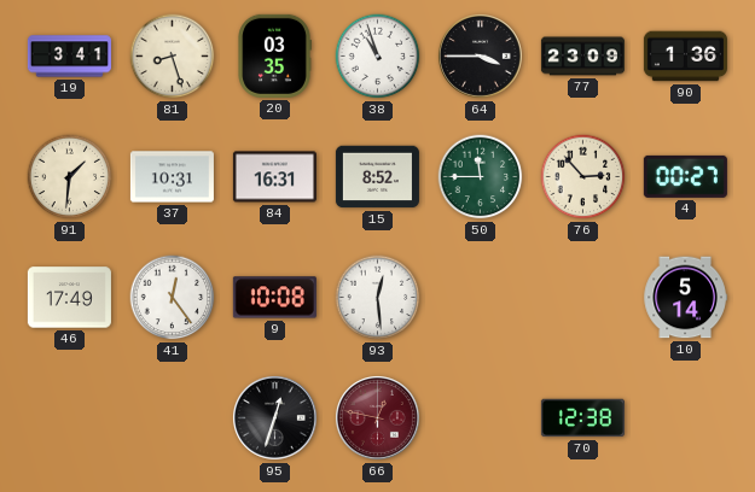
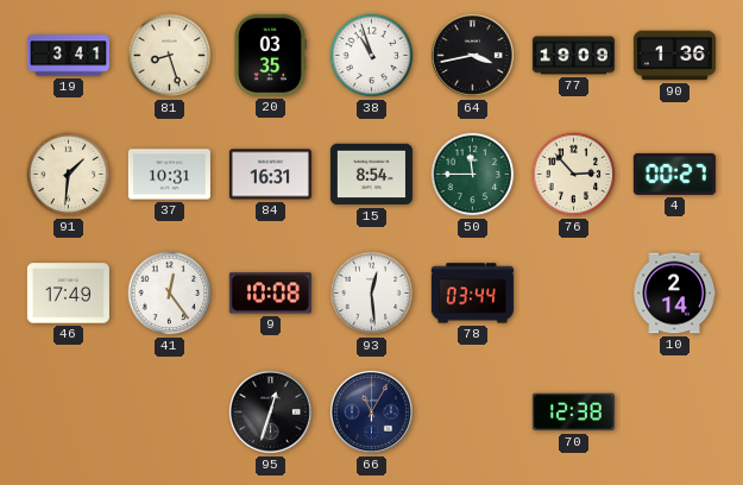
64: 3:45 -> 3:43 (472, 55)
77: 23:09 -> 19:09 (573, 56)
15: 8:52 -> 8:54 (371, 175)
78: none -> 03:44 (472, 294)
10: 5:14 -> 2:14 (674, 294)
66: 12:47 -> 11:05 (371, 411)
66 dial: burgundy -> navy (371, 411)
